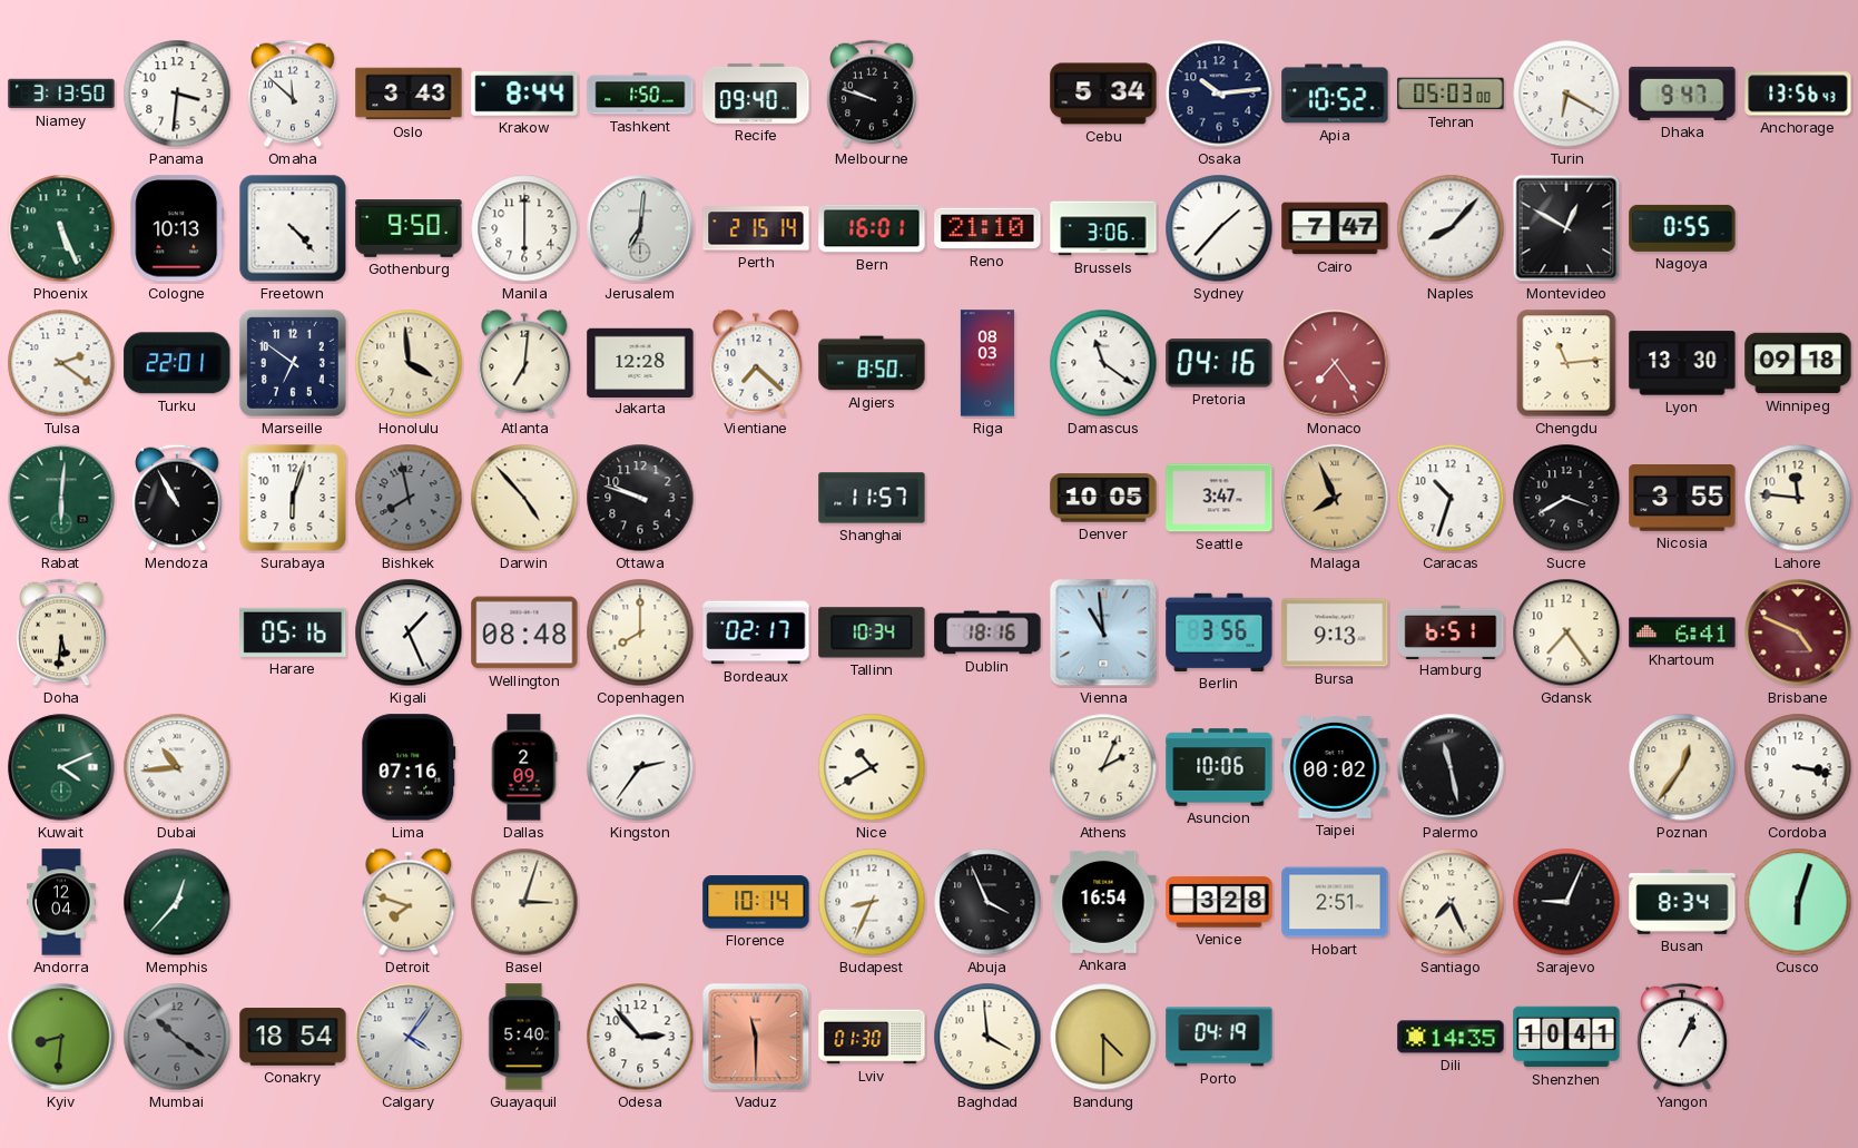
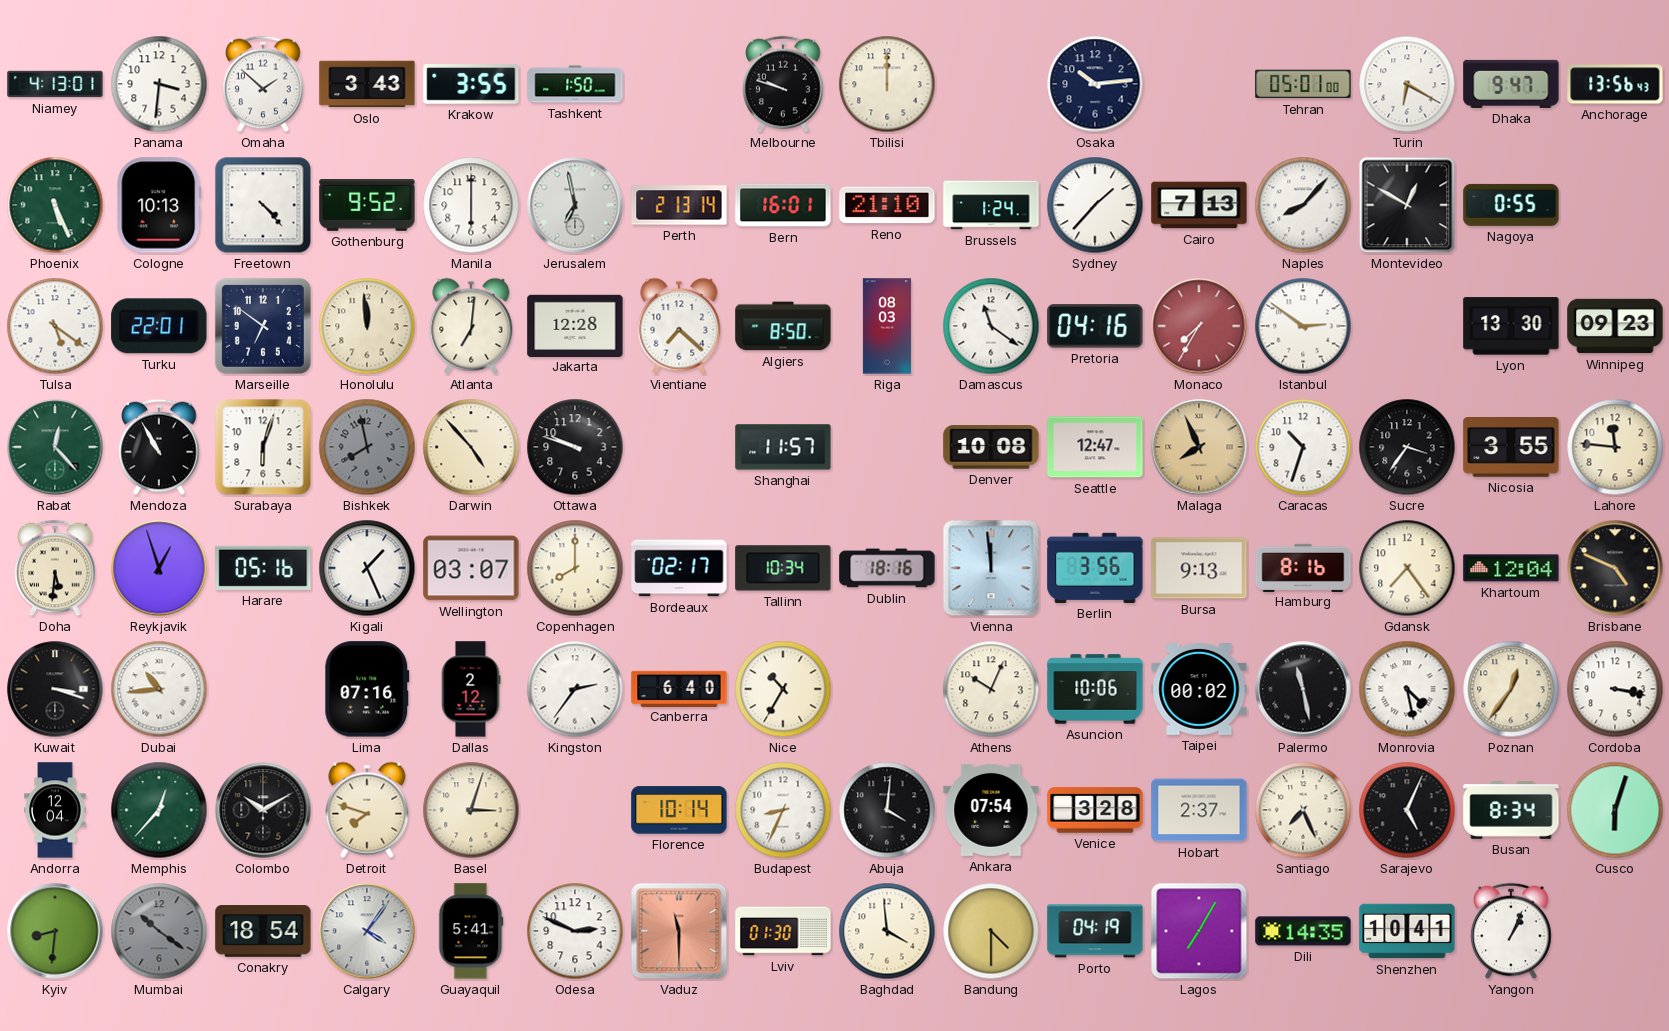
Niamey: 3:13 -> 4:13 (55, 84)
Omaha: 11:52 -> 1:52 (263, 84)
Krakow: 8:44 -> 3:55 (471, 84)
Recife: 09:40 -> none (756, 94)
Tbilisi: none -> 12:00 (887, 84)
Cebu: 5:34 -> none (1103, 94)
Apia: 10:52 -> none (1335, 94)
Tehran: 05:03 -> 05:01 (1303, 84)
Gothenburg: 9:50 -> 9:52 (367, 206)
Jerusalem: 7:01 -> 6:58 (575, 205)
Perth: 2:15 -> 2:13 (679, 205)
Brussels: 3:06 -> 1:24 (991, 205)
Cairo: 7:47 -> 7:13 (1199, 205)
Tulsa: 2:21 -> 5:21 (55, 326)
Honolulu: 3:59 -> 11:59 (367, 326)
Monaco: 7:24 -> 7:35 (1199, 326)
Istanbul: none -> 2:51 (1303, 326)
Chengdu: 11:14 -> none (1566, 363)
Winnipeg: 09:18 -> 09:23 (1615, 326)
Rabat: 6:01 -> 12:23 (55, 447)
Denver: 10:05 -> 10:08 (991, 447)
Seattle: 3:47 -> 12:47 (1095, 447)
Sucre: 3:40 -> 3:36 (1407, 447)
Reykjavik: none -> 12:57 (159, 568)
Wellington: 08:48 -> 03:07 (471, 568)
Vienna: 10:59 -> 11:59 (991, 568)
Hamburg: 6:51 -> 8:16 (1303, 567)
Khartoum: 6:41 -> 12:04 (1511, 568)
Brisbane dial: burgundy -> black (1615, 568)
Kuwait: 4:11 -> 3:18 (55, 689)
Kuwait dial: green -> black (55, 689)
Dallas: 2:09 -> 2:12 (471, 689)
Canberra: none -> 6:40 (679, 688)
Nice: 10:40 -> 10:35 (783, 689)
Athens: 2:04 -> 10:04 (991, 689)
Monrovia: none -> 4:28 (1407, 689)
Colombo: none -> 10:10 (263, 810)
Abuja: 3:56 -> 4:01 (887, 810)
Ankara: 16:54 -> 07:54 (991, 810)
Hobart: 2:51 -> 2:37 (1199, 810)
Sarajevo: 9:04 -> 5:04 (1407, 810)
Guayaquil: 5:40 -> 5:41 (471, 931)
Odesa: 2:53 -> 2:49 (575, 931)
Lagos: none -> 7:05 (1199, 931)
